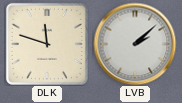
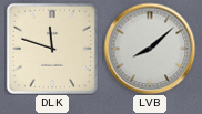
LVB: 2:08 -> 8:08 (150, 49)
